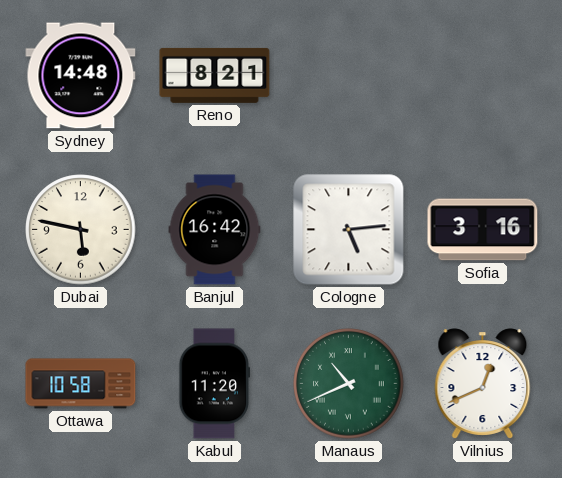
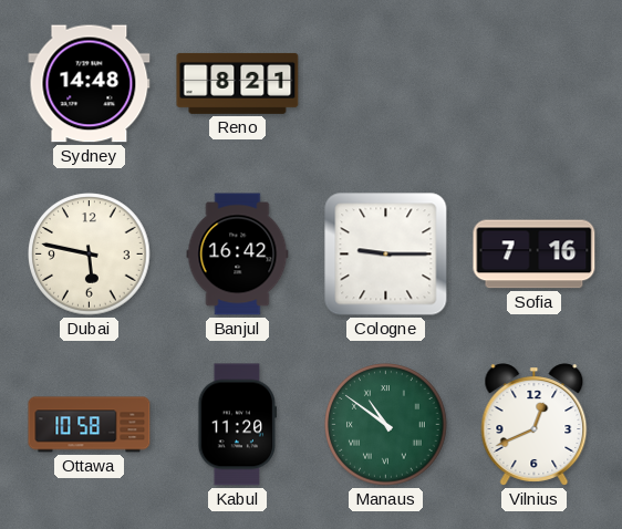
Cologne: 5:14 -> 9:15 (386, 255)
Sofia: 3:16 -> 7:16 (535, 255)
Manaus: 10:41 -> 10:51 (386, 425)
